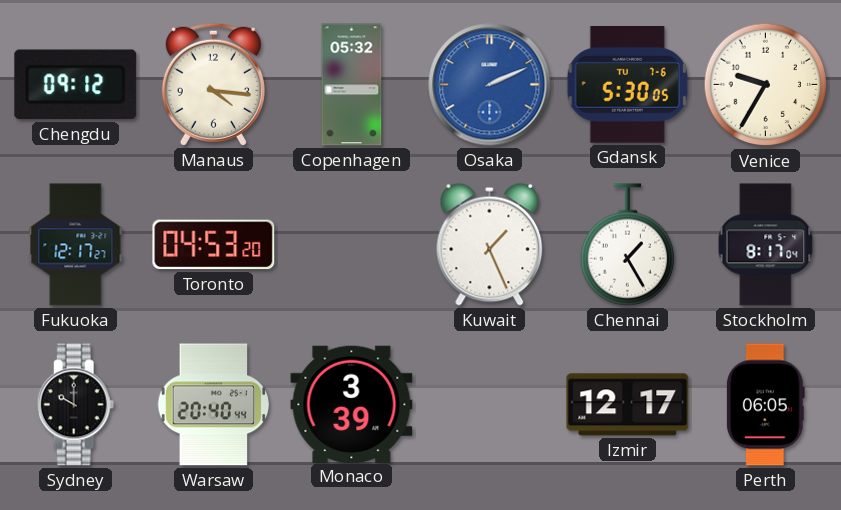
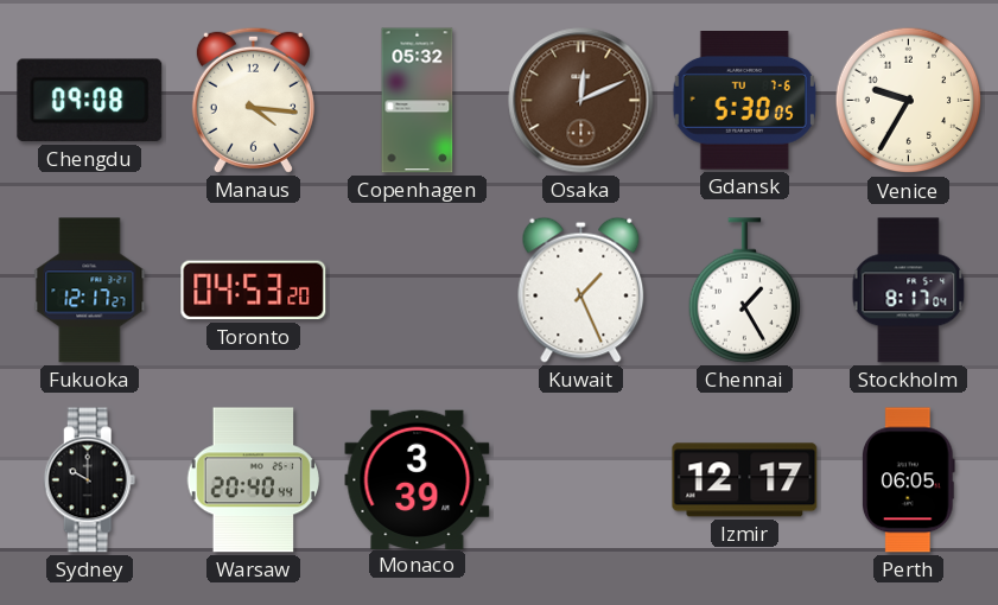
Chengdu: 09:12 -> 09:08 (90, 101)
Osaka: 2:11 -> 12:11 (581, 101)
Osaka dial: blue -> brown (581, 101)
